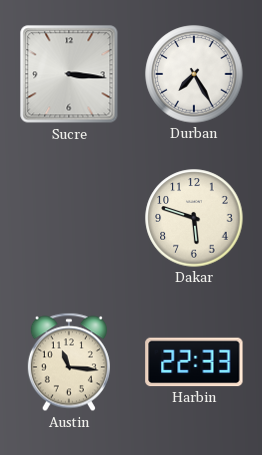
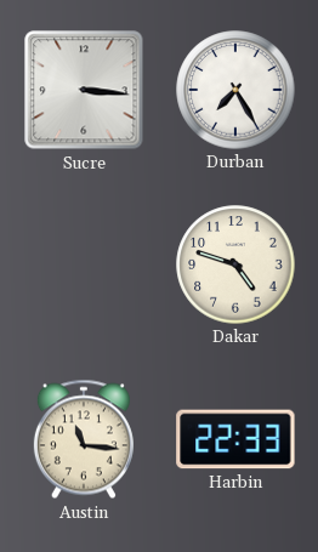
Dakar: 5:48 -> 4:48 (235, 264)
